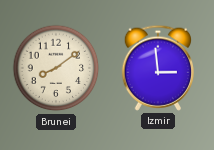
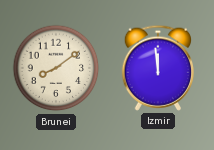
Izmir: 2:59 -> 11:59 (157, 68)
